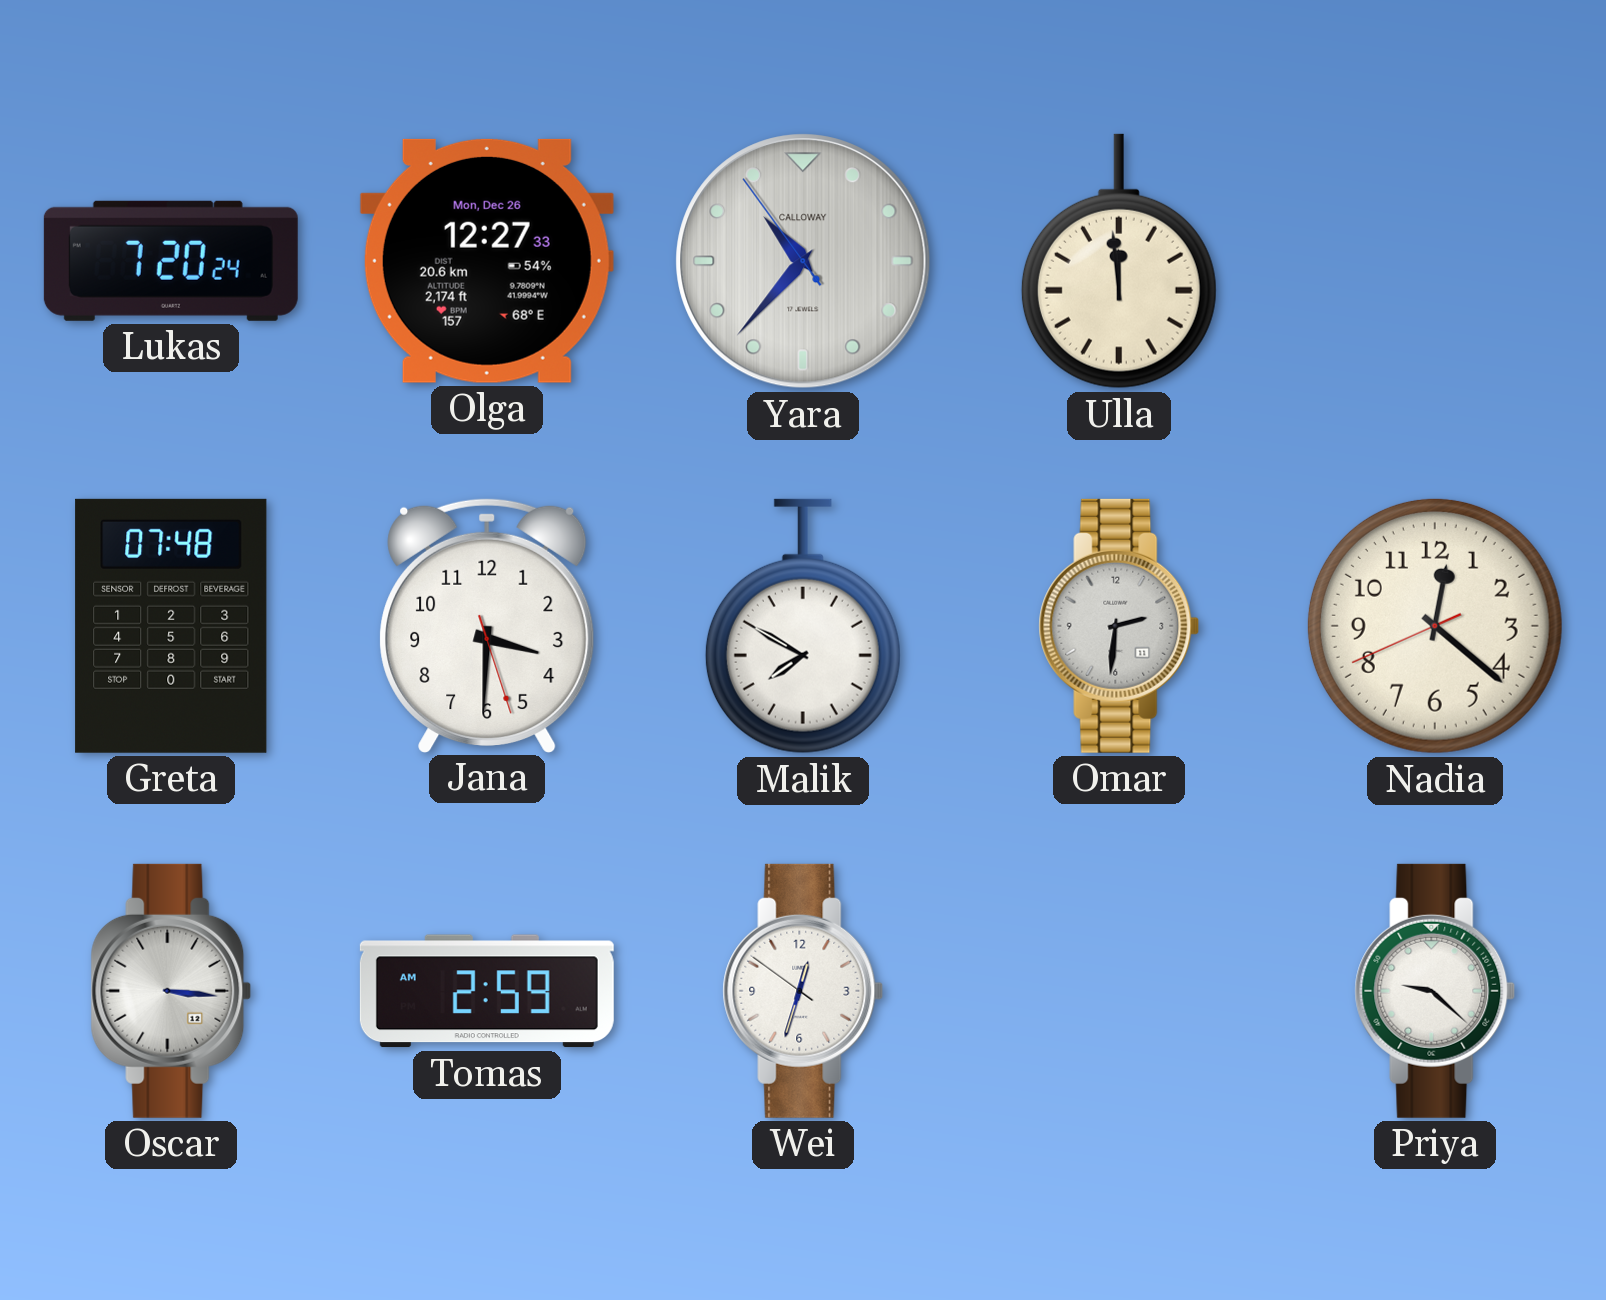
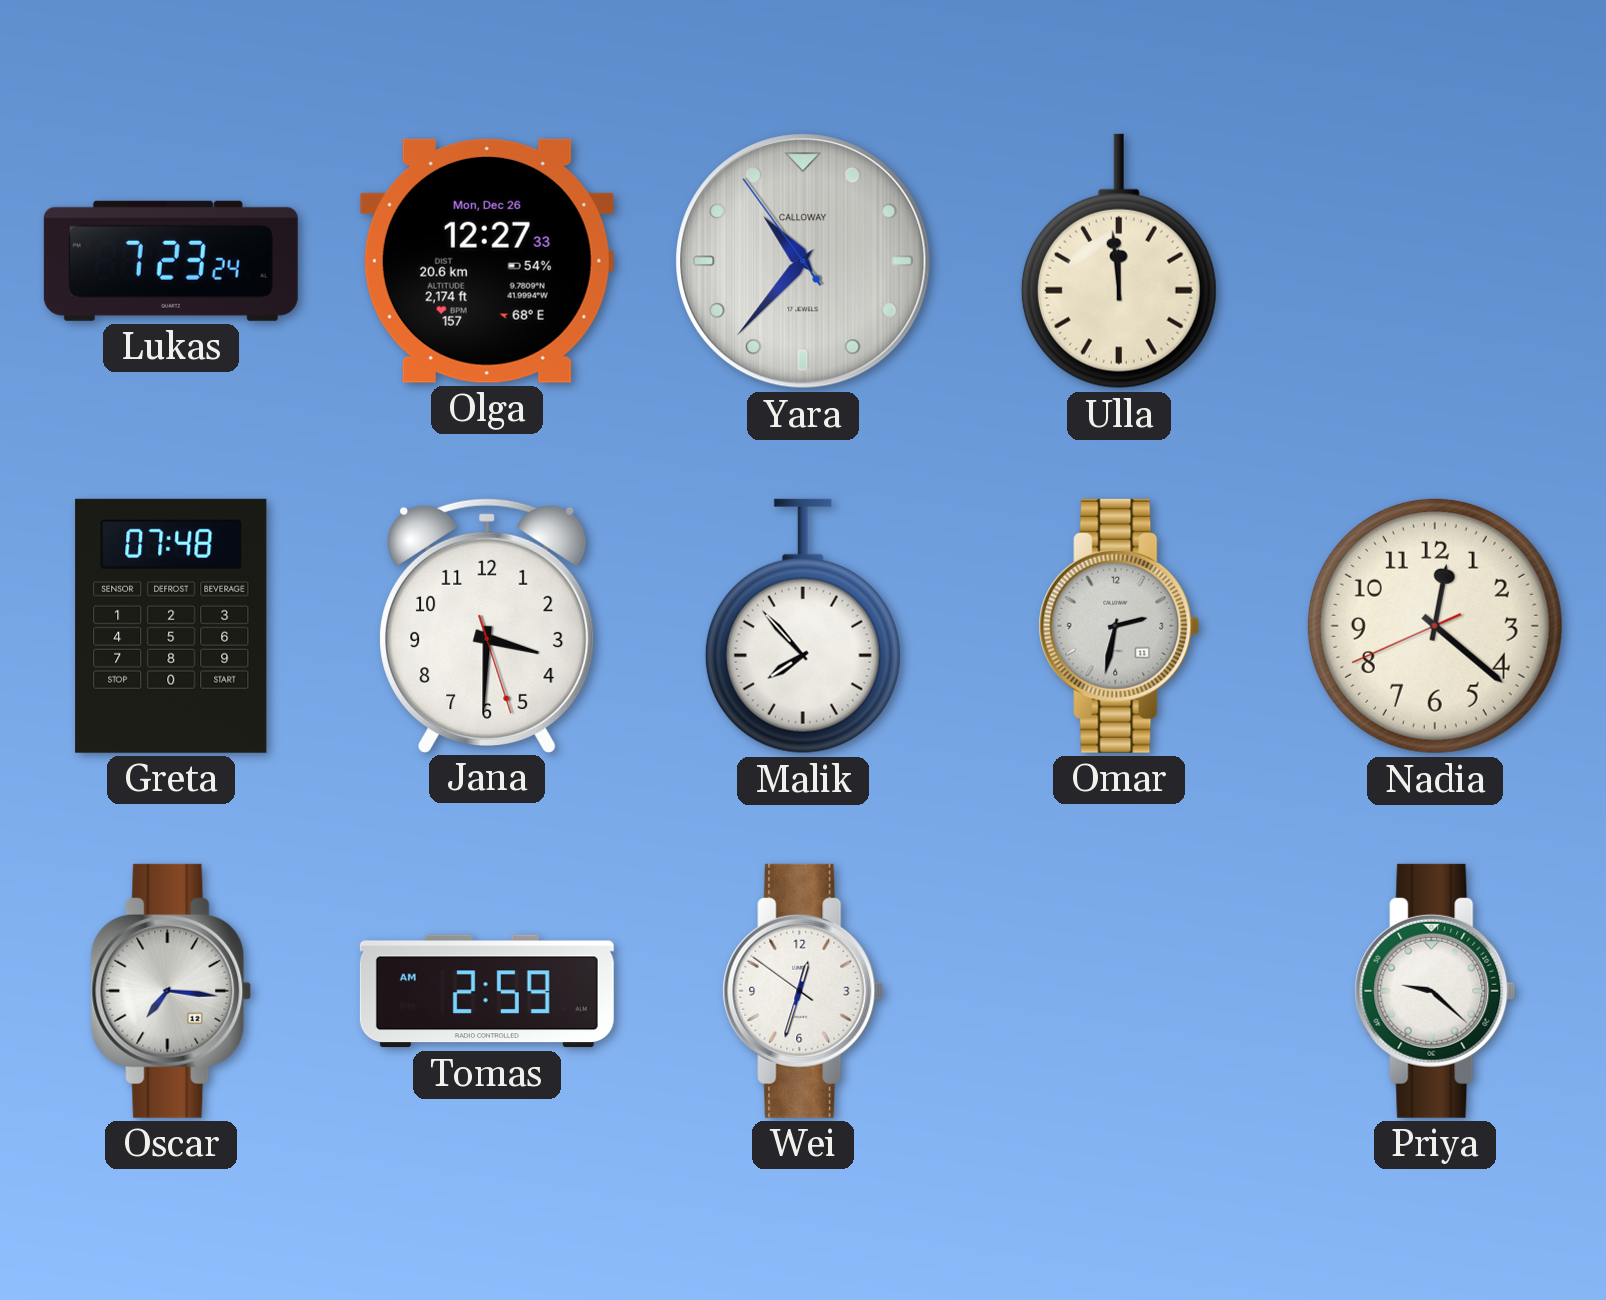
Lukas: 7:20 -> 7:23 (171, 261)
Malik: 7:50 -> 7:53 (803, 626)
Omar: 2:31 -> 2:32 (1119, 626)
Oscar: 3:16 -> 7:16 (171, 991)
